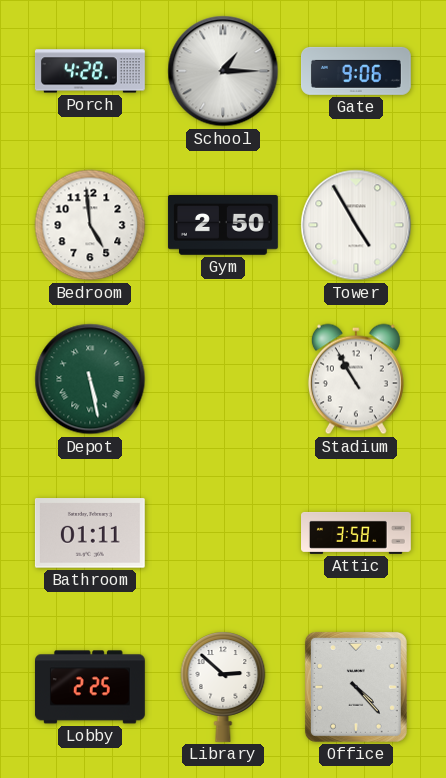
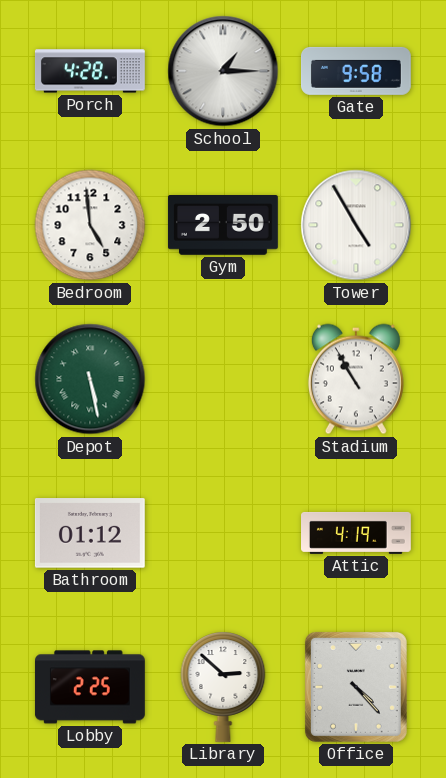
Gate: 9:06 -> 9:58 (356, 71)
Bathroom: 01:11 -> 01:12 (90, 533)
Attic: 3:58 -> 4:19 (357, 533)
